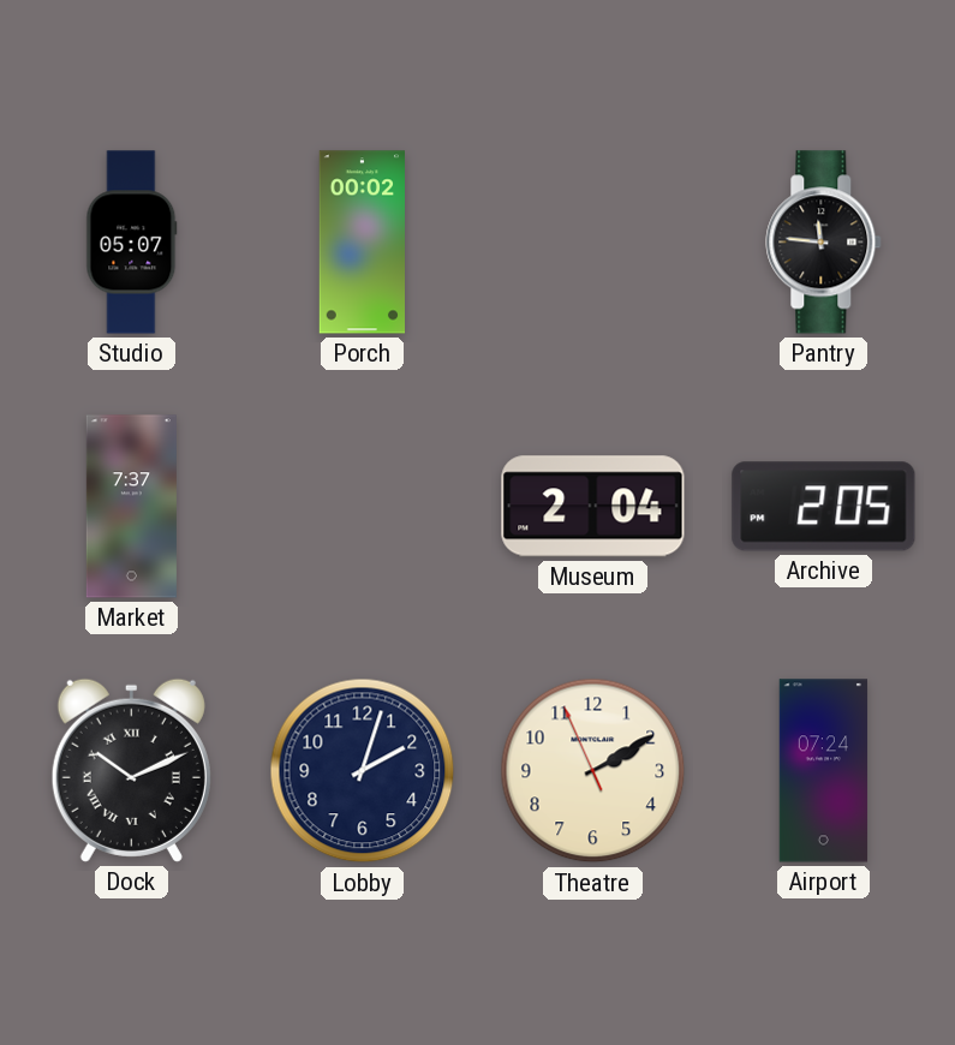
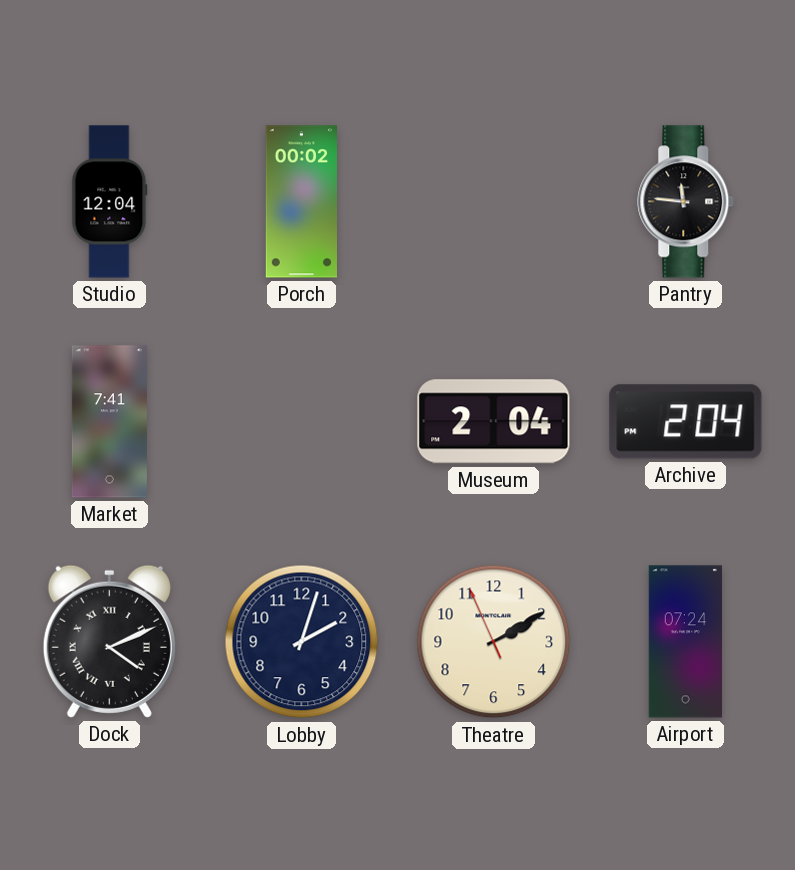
Studio: 05:07 -> 12:04 (110, 202)
Market: 7:37 -> 7:41 (109, 422)
Archive: 2:05 -> 2:04 (686, 422)
Dock: 10:11 -> 4:11 (109, 641)
